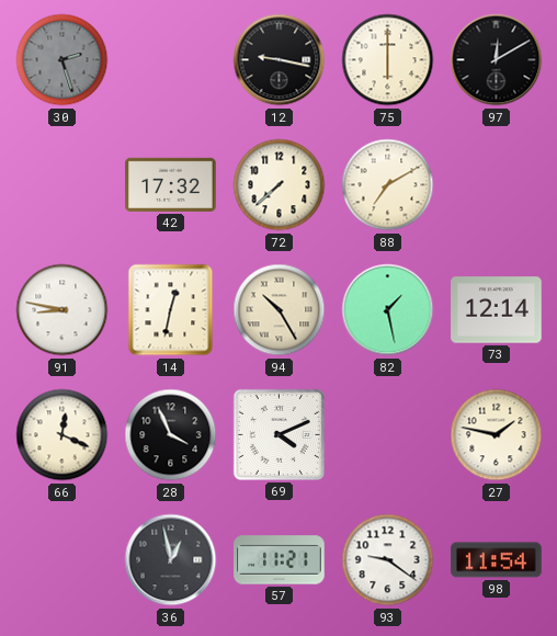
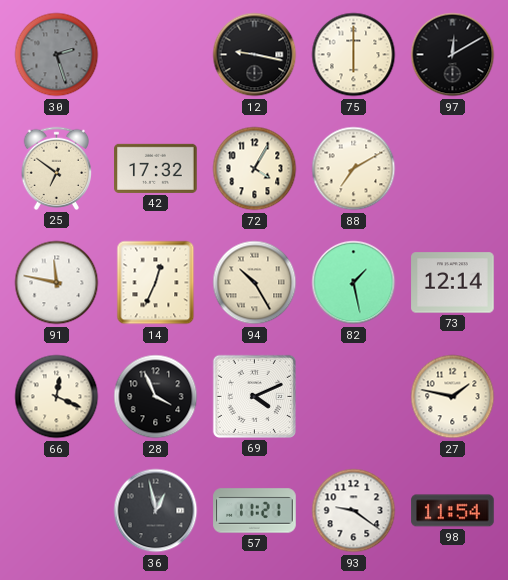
25: none -> 6:51 (57, 168)
72: 7:38 -> 4:05 (255, 169)
91: 8:47 -> 11:47 (57, 283)
14: 12:32 -> 12:34 (156, 283)
